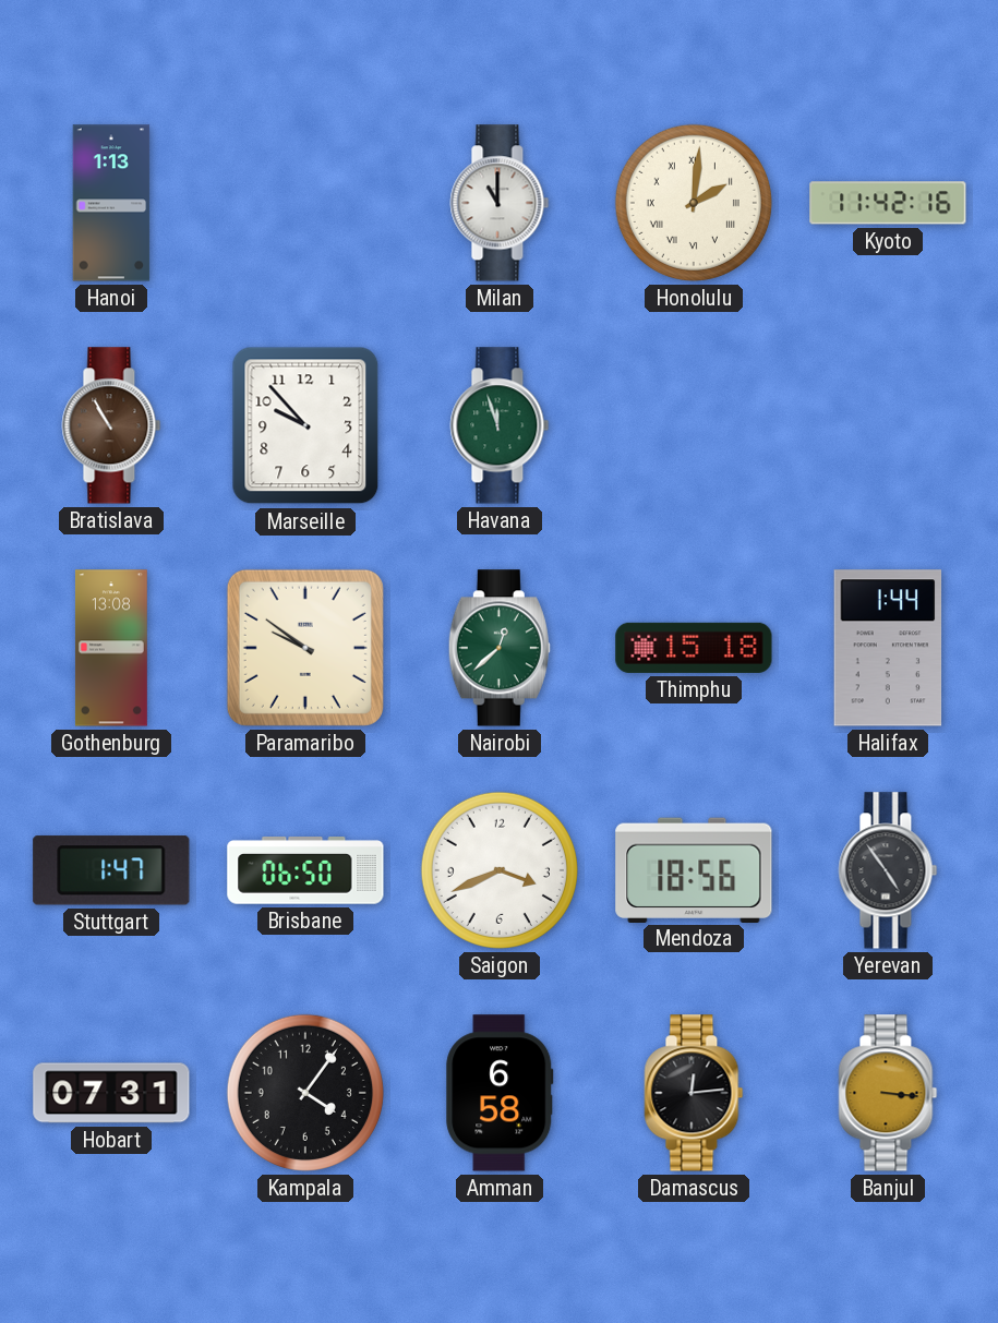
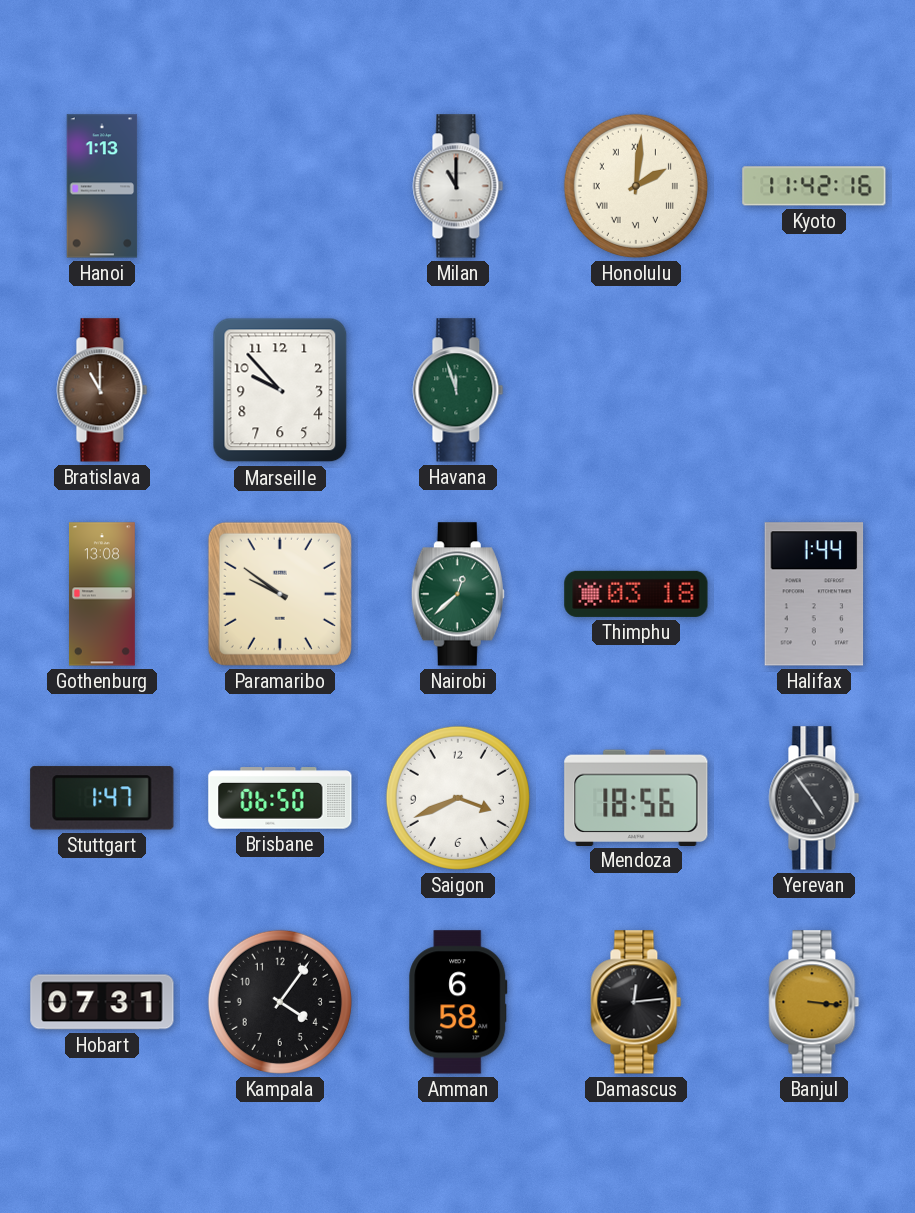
Bratislava: 10:55 -> 11:00 (102, 390)
Thimphu: 15:18 -> 03:18 (636, 594)
